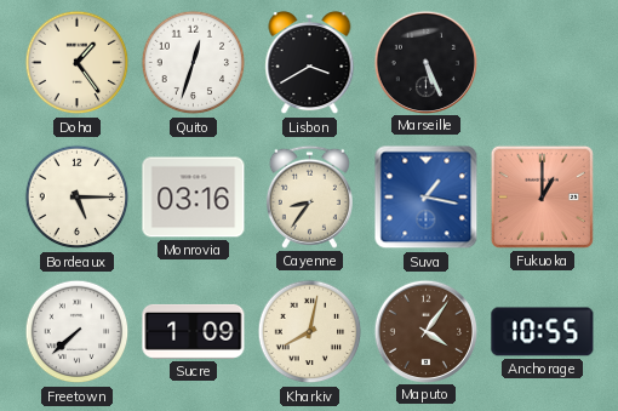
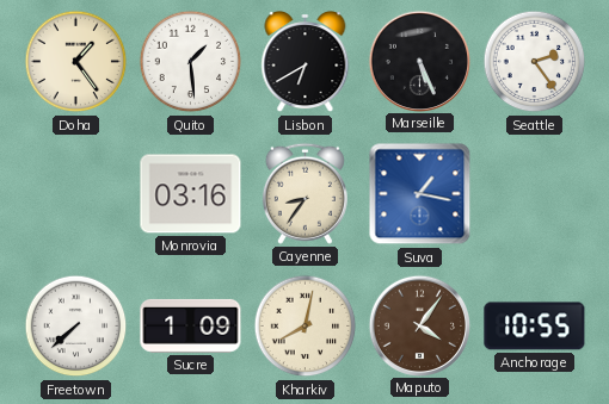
Quito: 12:33 -> 1:29 (191, 62)
Lisbon: 3:40 -> 6:40 (306, 62)
Seattle: none -> 2:24 (535, 62)
Bordeaux: 5:15 -> none (78, 198)
Fukuoka: 1:00 -> none (542, 196)
